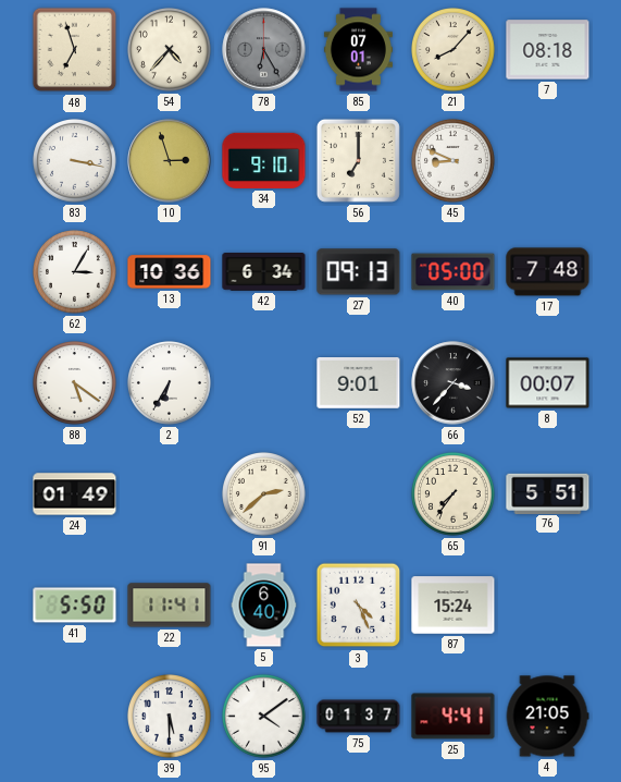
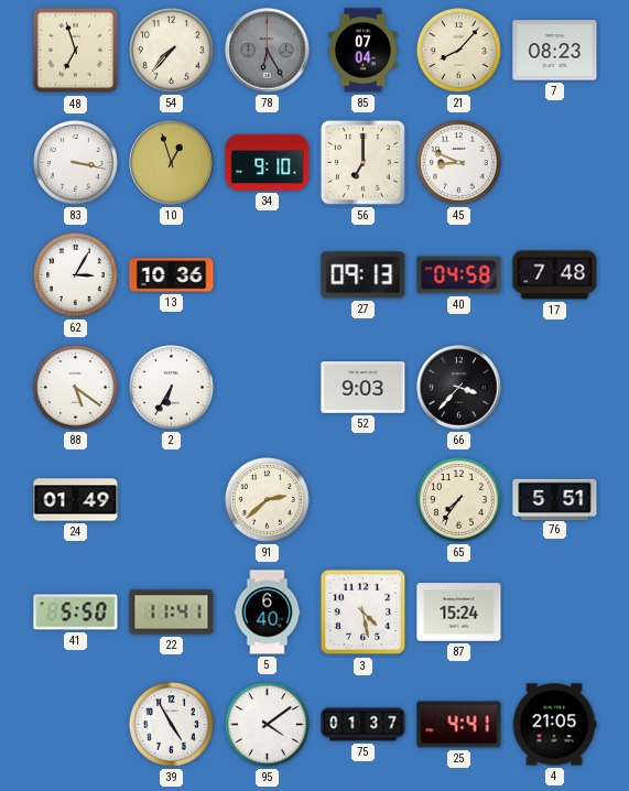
54: 4:37 -> 7:37 (172, 51)
85: 07:01 -> 07:04 (362, 51)
7: 08:18 -> 08:23 (555, 51)
10: 2:57 -> 12:57 (172, 163)
42: 6:34 -> none (264, 272)
40: 05:00 -> 04:58 (459, 275)
52: 9:01 -> 9:03 (364, 388)
8: 00:07 -> none (548, 383)
3: 4:26 -> 4:28 (364, 613)
39: 5:30 -> 4:55 (172, 725)
